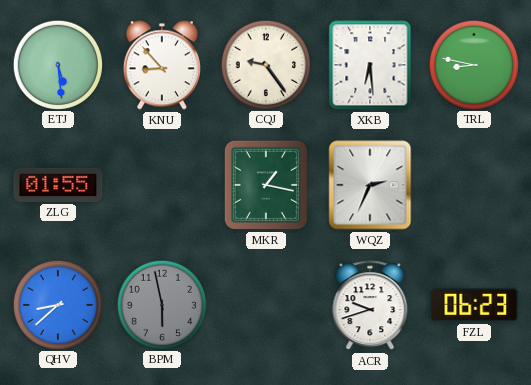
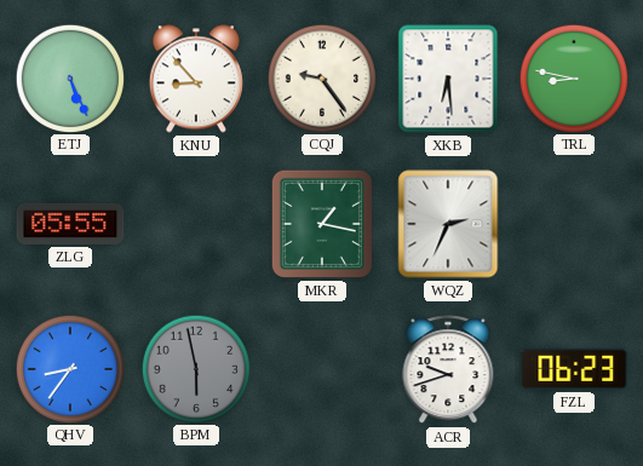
ETJ: 5:29 -> 5:26 (69, 77)
ZLG: 01:55 -> 05:55 (70, 224)
QHV: 8:38 -> 8:36 (69, 368)
